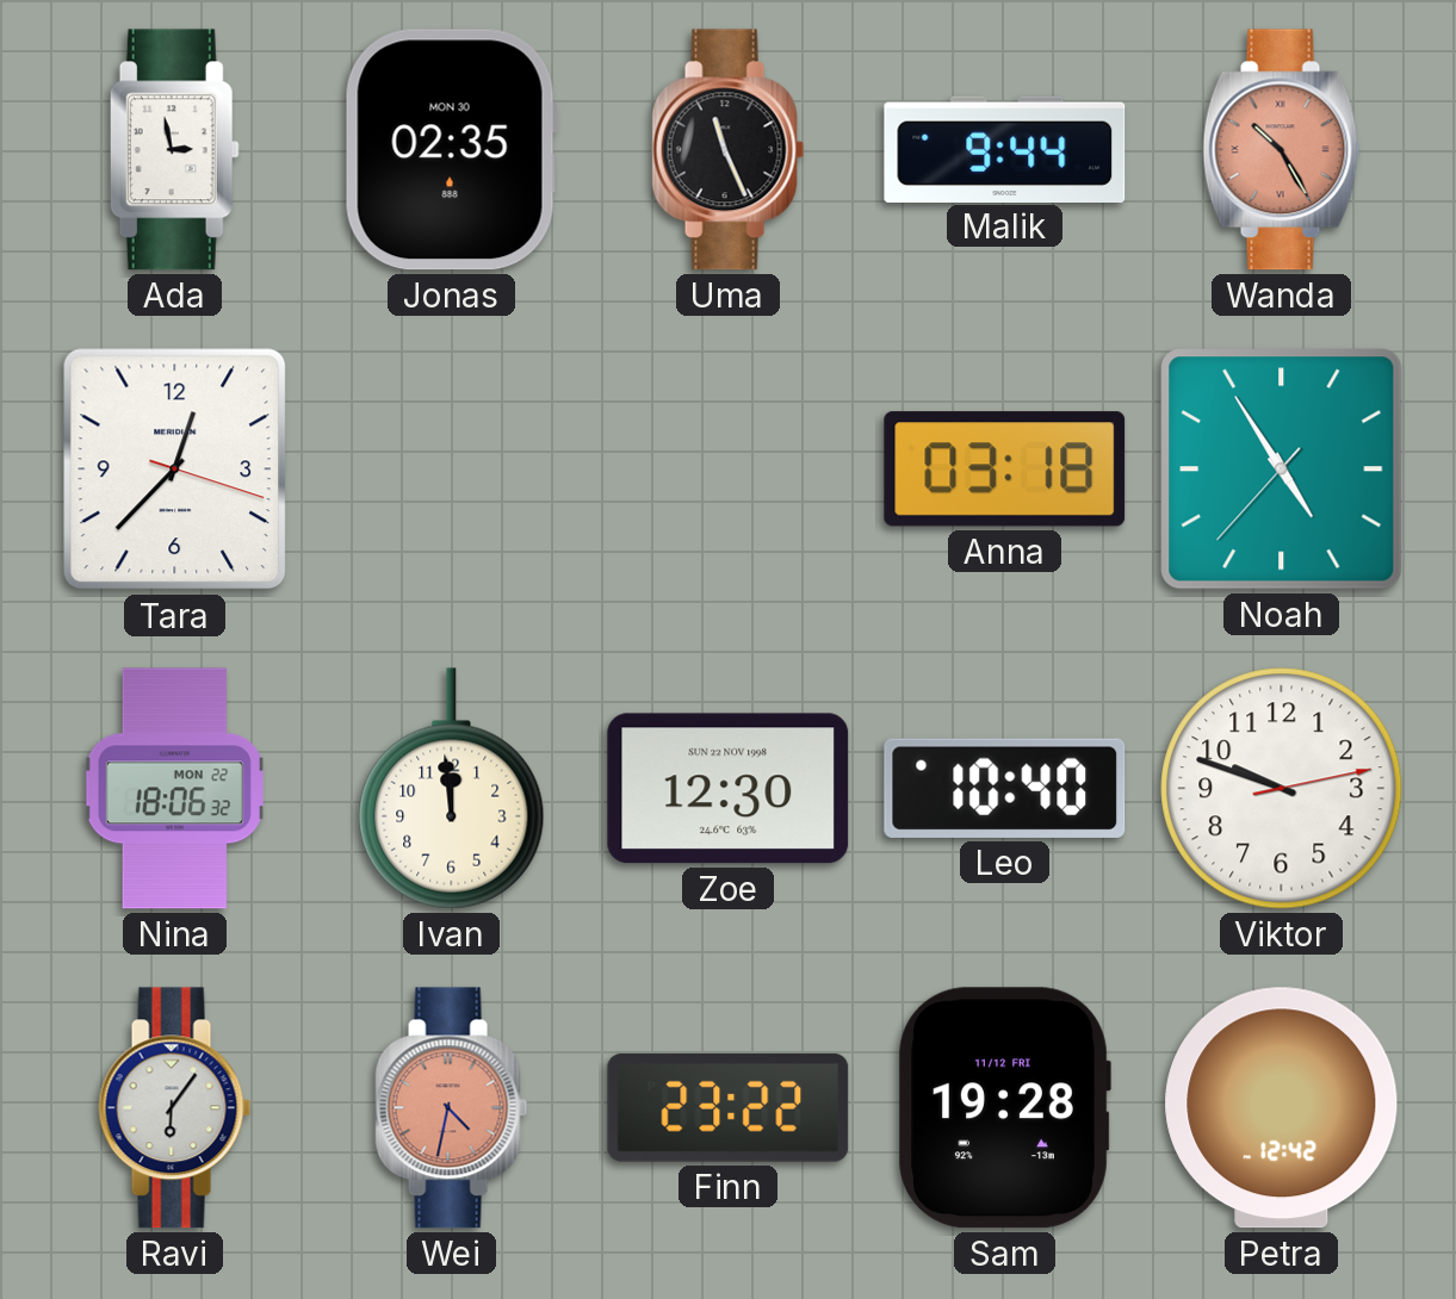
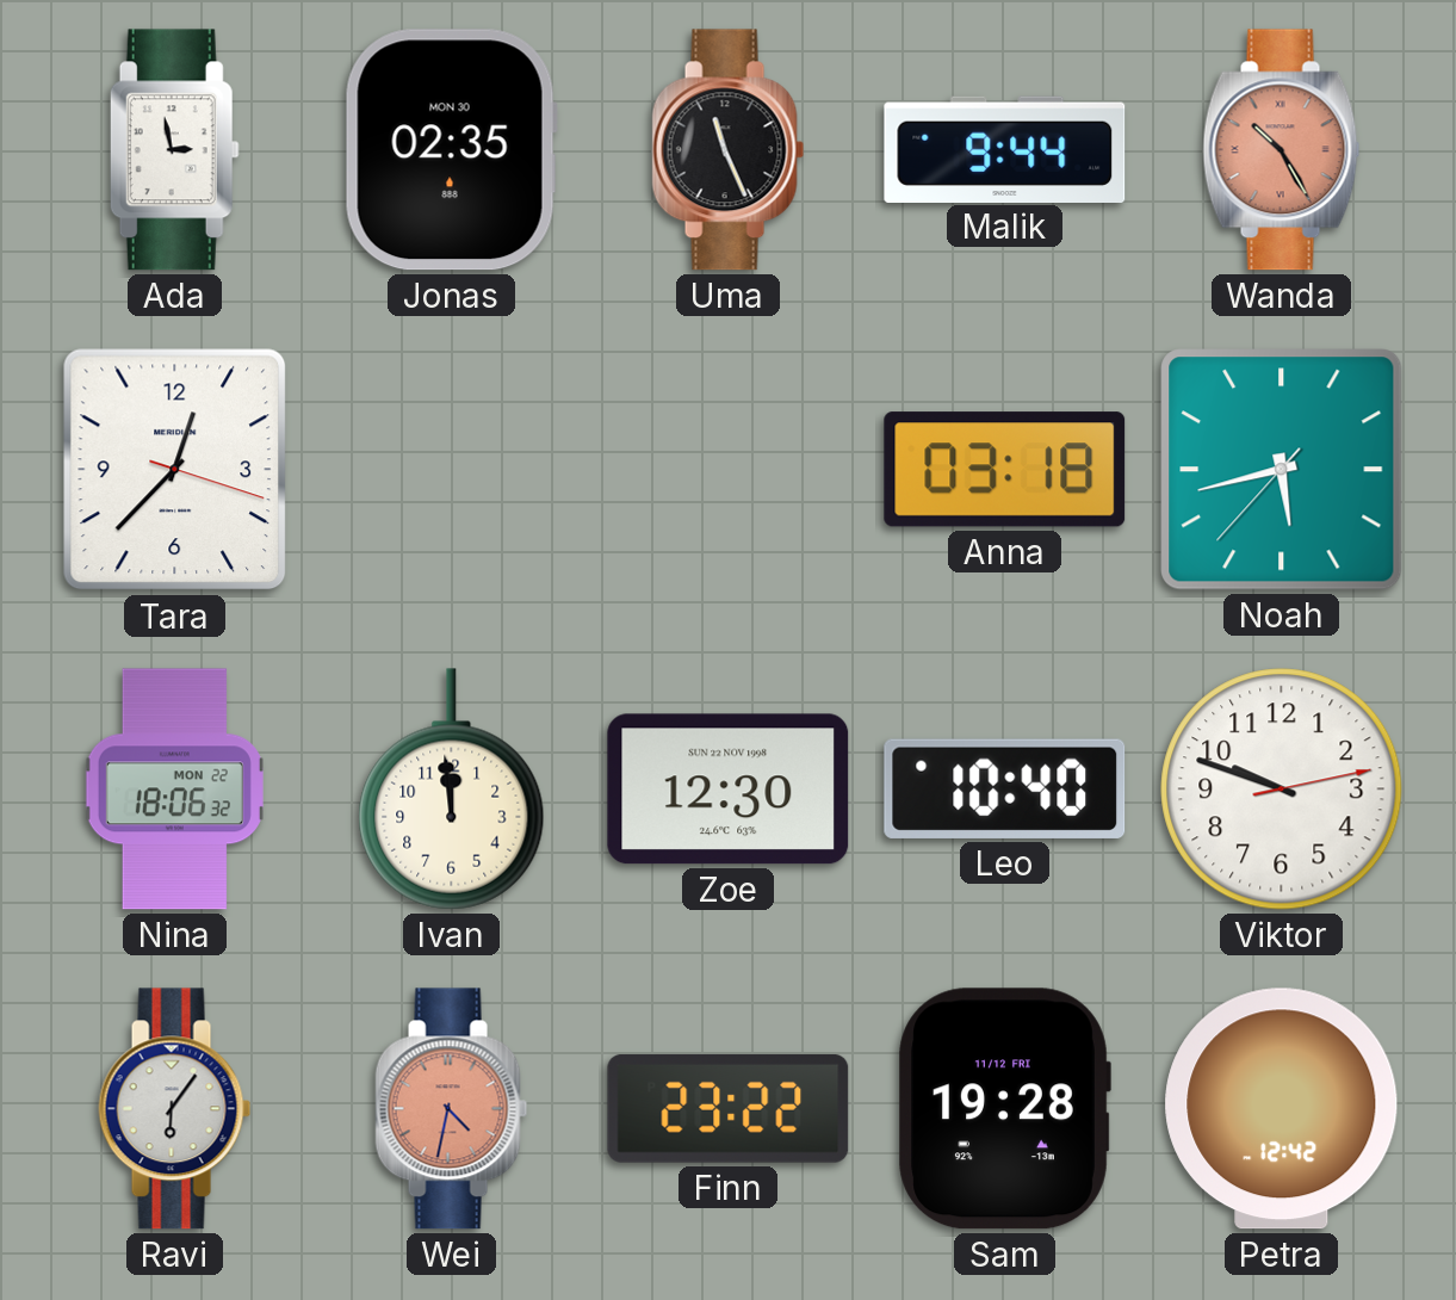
Noah: 4:54 -> 5:42 (1282, 470)
